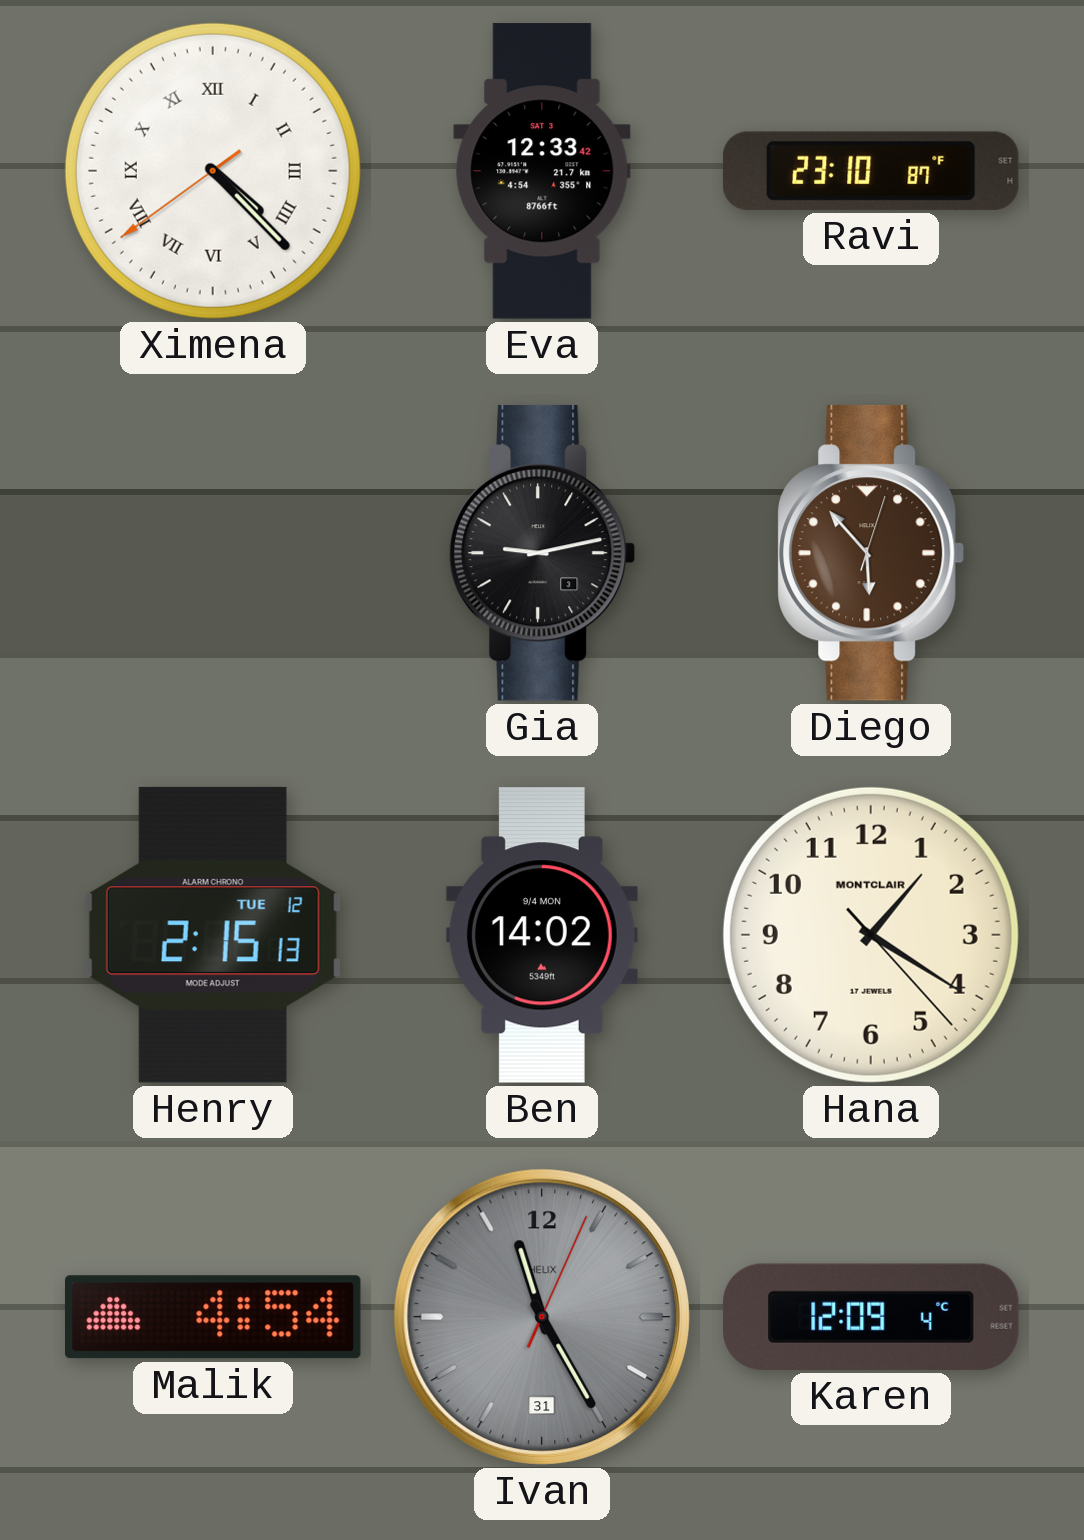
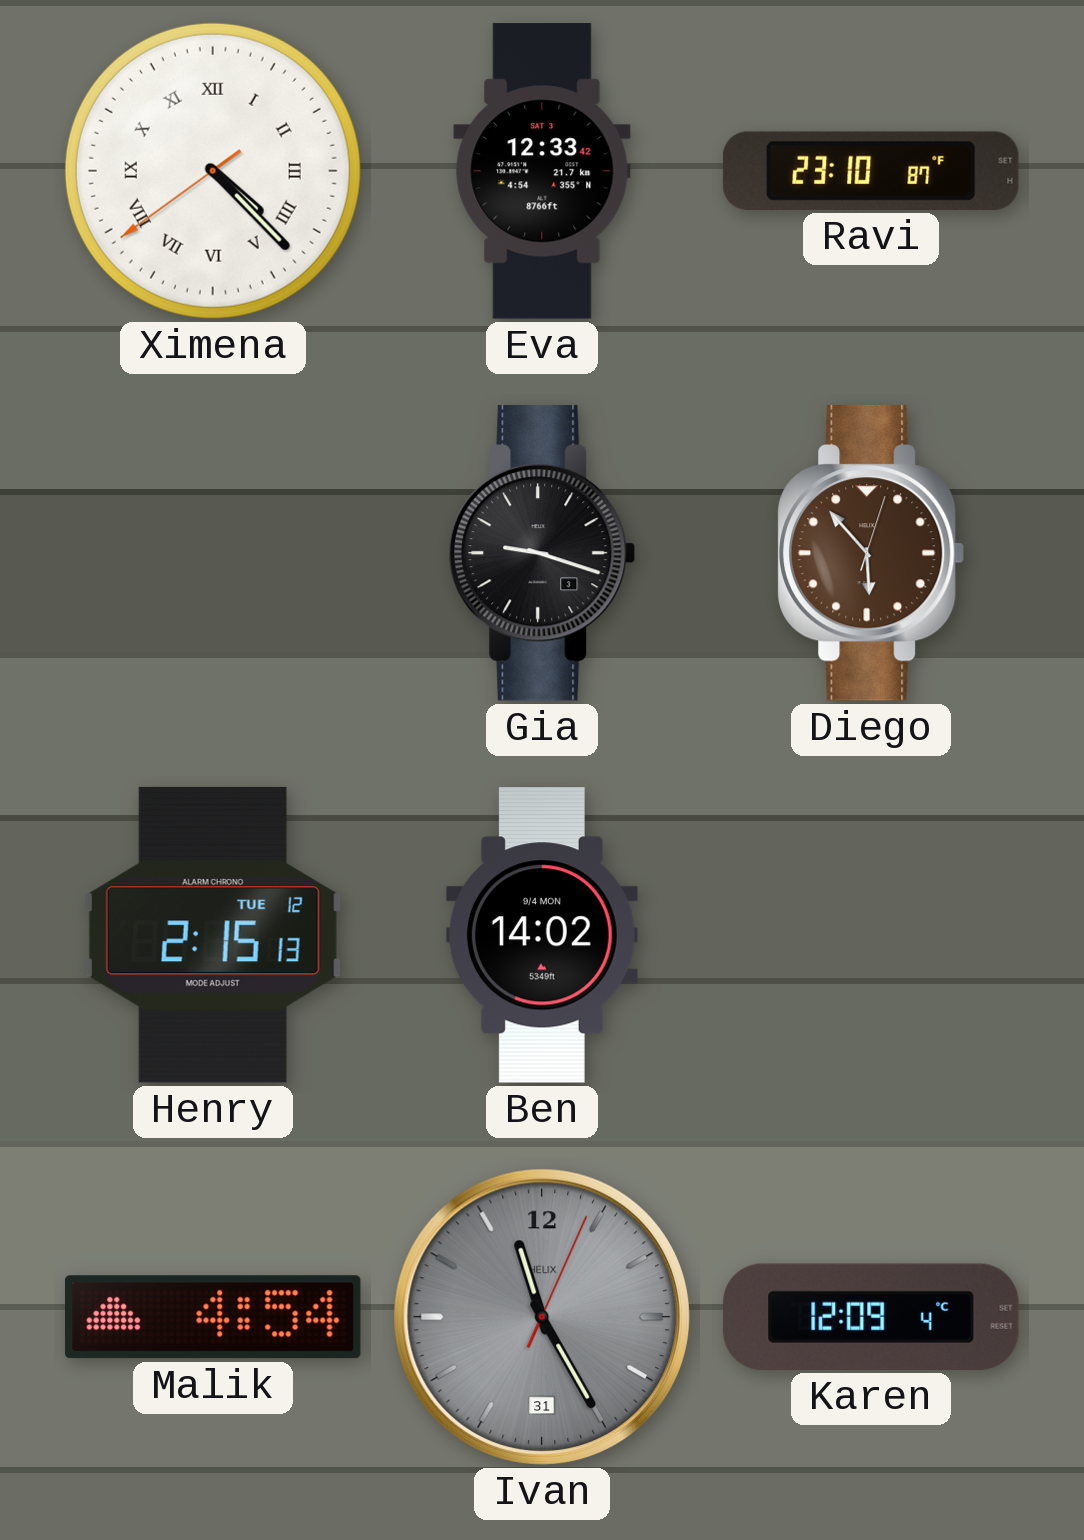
Gia: 9:13 -> 9:18 (542, 553)
Hana: 1:20 -> none (871, 935)
